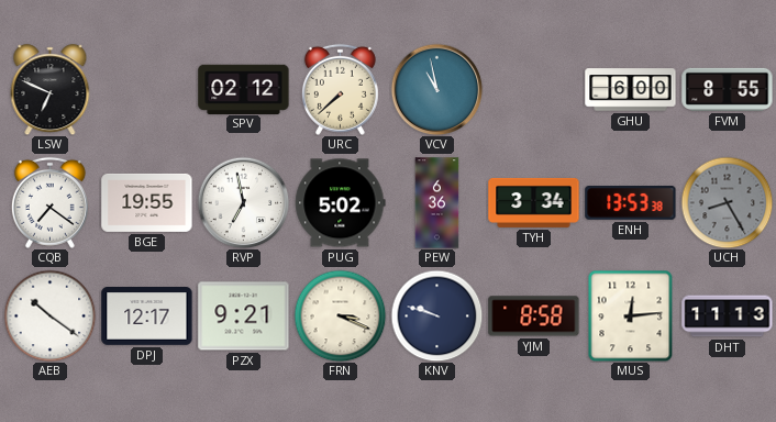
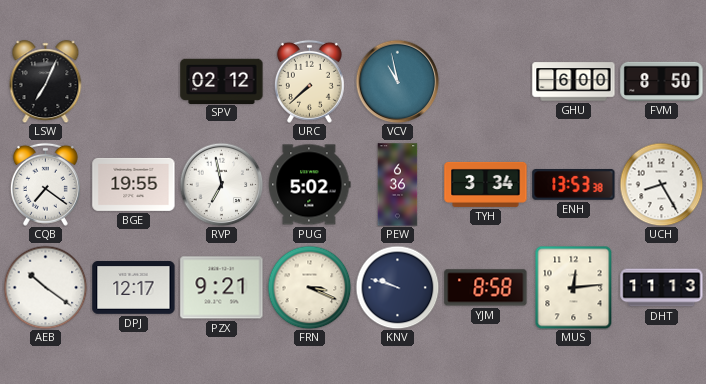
LSW: 6:49 -> 7:04 (46, 82)
FVM: 8:55 -> 8:50 (662, 81)
UCH dial: grey -> white (661, 184)
